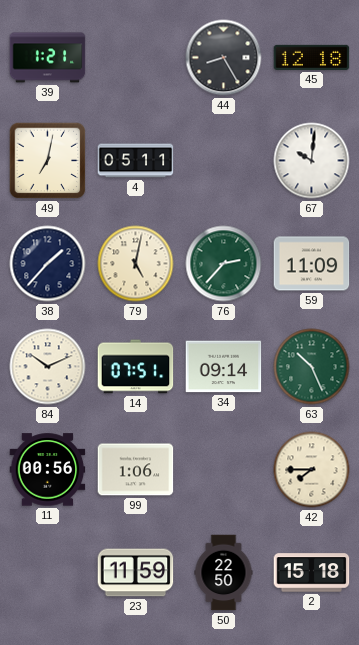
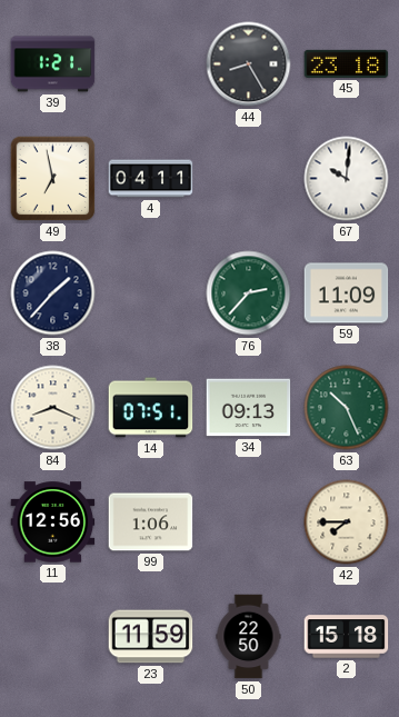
45: 12:18 -> 23:18 (347, 63)
49: 7:02 -> 6:58 (53, 179)
4: 05:11 -> 04:11 (151, 179)
79: 5:02 -> none (136, 264)
84: 10:11 -> 8:19 (53, 408)
34: 09:14 -> 09:13 (249, 408)
11: 00:56 -> 12:56 (53, 522)
